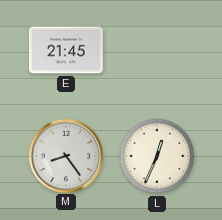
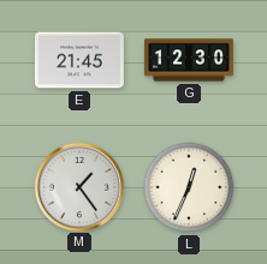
G: none -> 12:30 (189, 60)
M: 8:24 -> 1:24 (78, 186)
